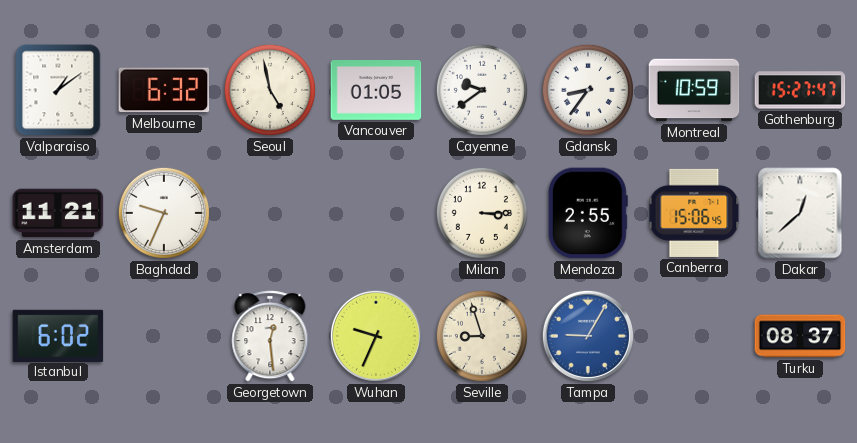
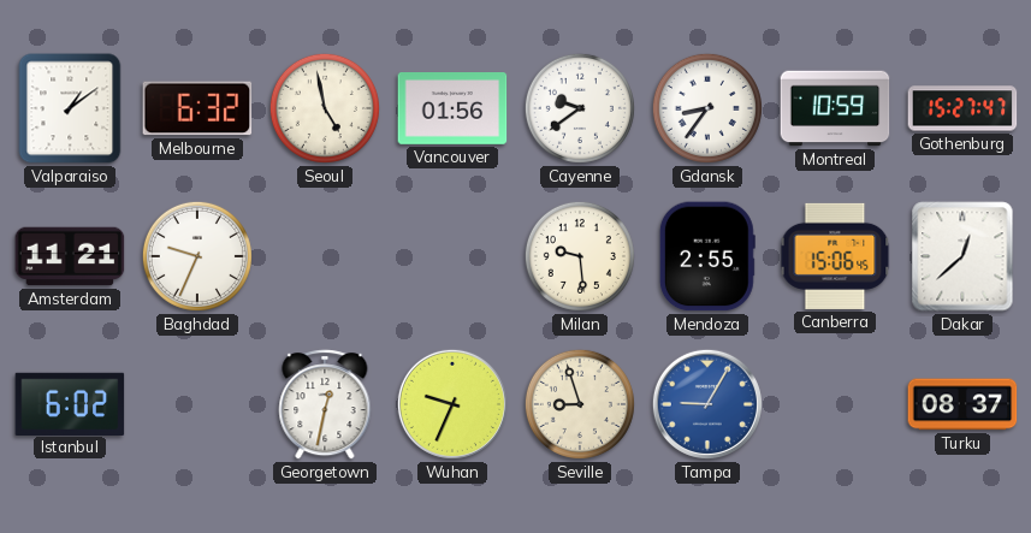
Vancouver: 01:05 -> 01:56 (452, 109)
Milan: 3:15 -> 9:29 (580, 256)
Georgetown: 12:29 -> 12:32 (325, 404)
